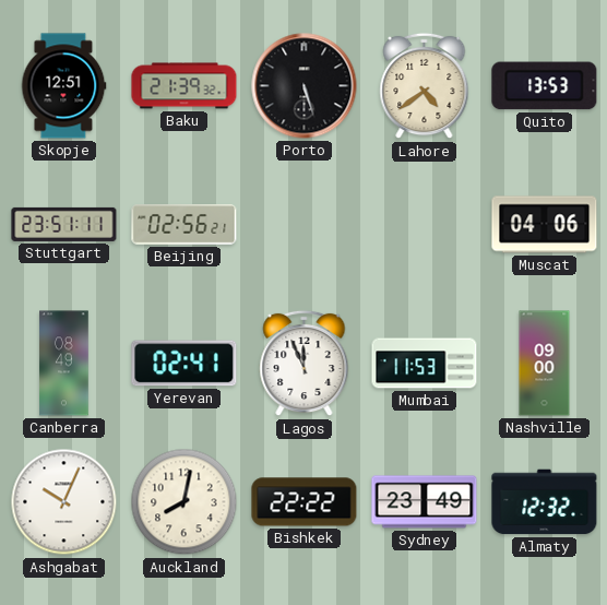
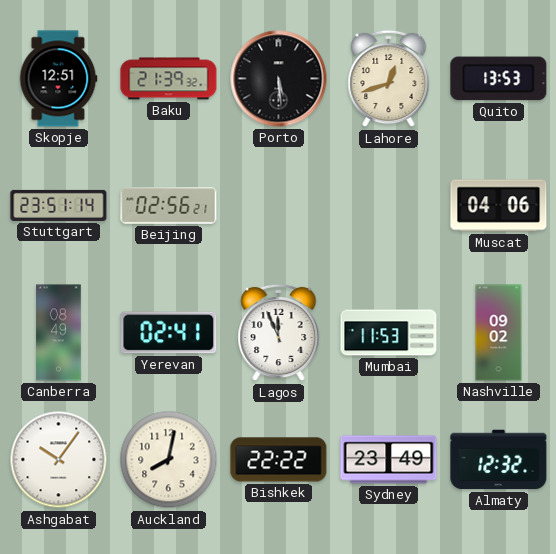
Porto: 5:27 -> 5:29 (279, 79)
Lahore: 4:39 -> 12:42 (389, 79)
Stuttgart: 23:51:11 -> 23:51:14 (59, 205)
Nashville: 09:00 -> 09:02 (499, 333)
Ashgabat: 10:04 -> 10:06 (59, 460)
